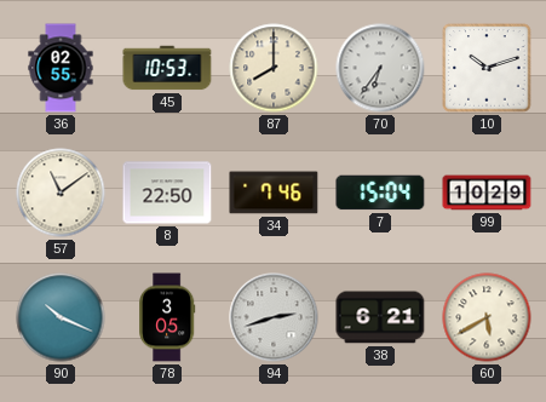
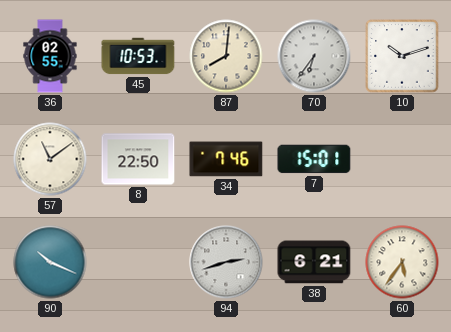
87: 8:00 -> 8:01 (226, 56)
7: 15:04 -> 15:01 (314, 159)
99: 10:29 -> none (487, 193)
78: 3:05 -> none (168, 317)
60: 5:40 -> 5:36 (402, 262)
